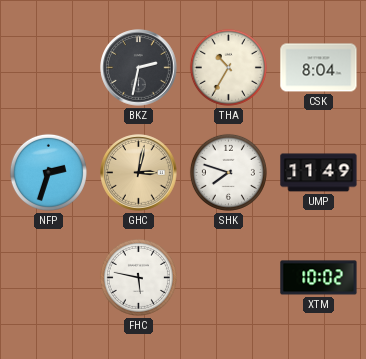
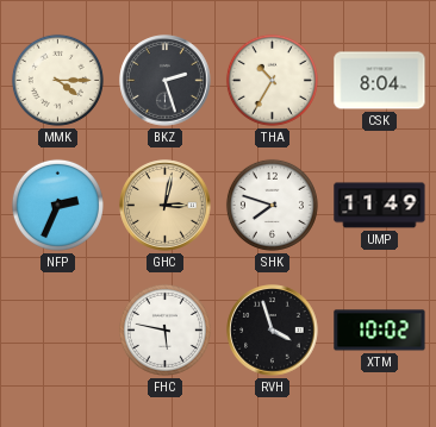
MMK: none -> 4:15 (57, 80)
BKZ: 2:32 -> 2:27 (166, 81)
NFP: 2:33 -> 2:34 (57, 205)
RVH: none -> 3:57 (273, 331)
